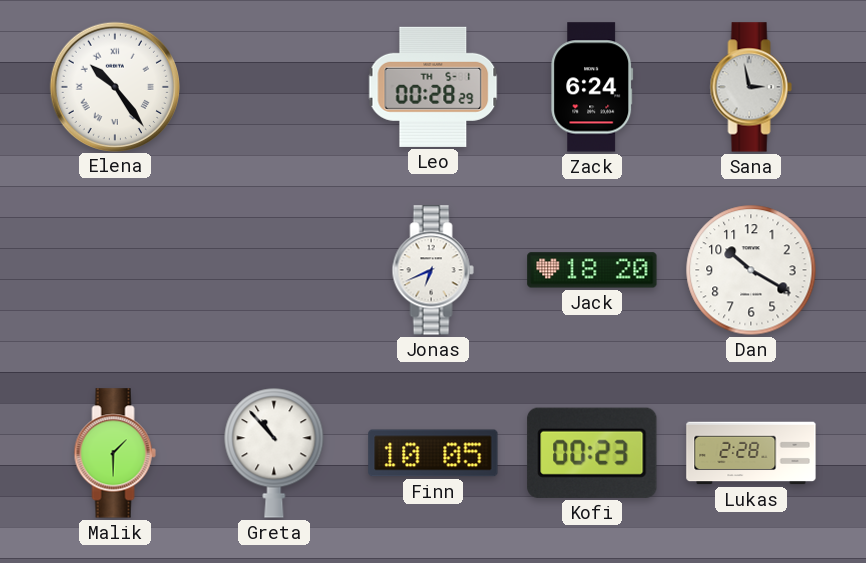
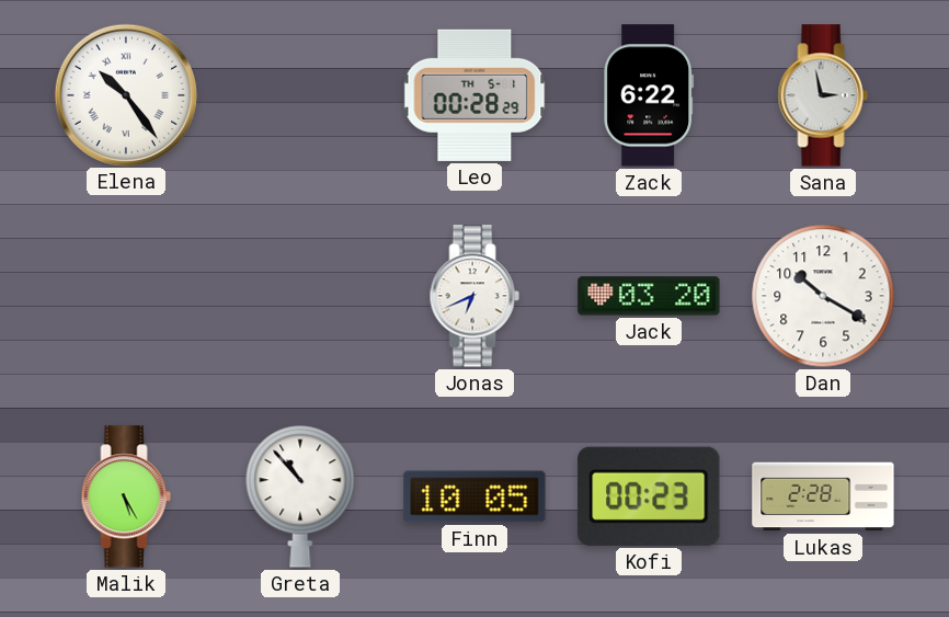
Zack: 6:24 -> 6:22 (649, 95)
Jack: 18:20 -> 03:20 (649, 296)
Malik: 1:30 -> 5:25 (126, 496)
